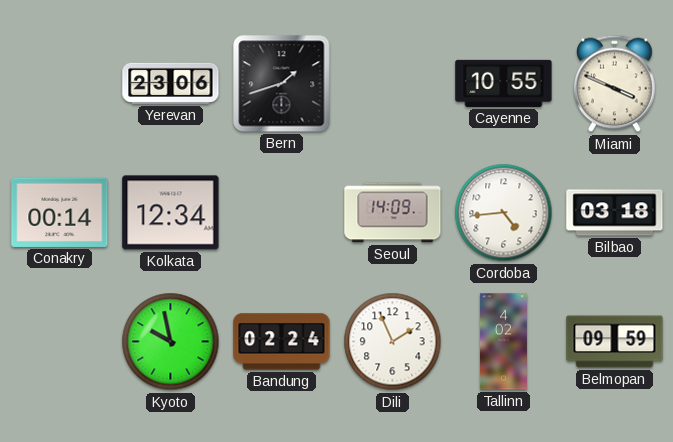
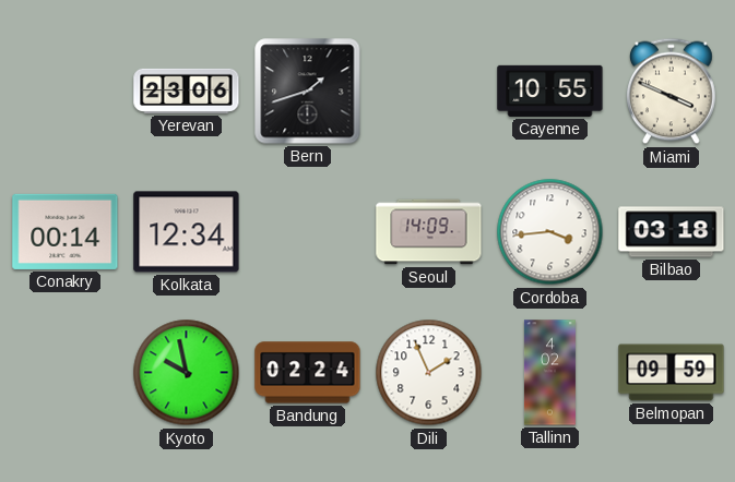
Cordoba: 4:44 -> 3:44 (550, 232)
